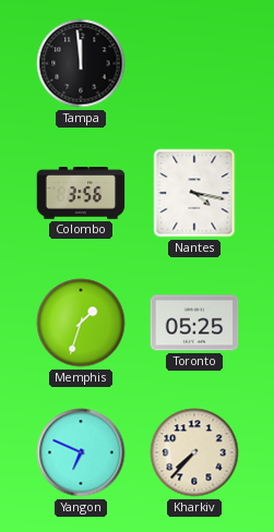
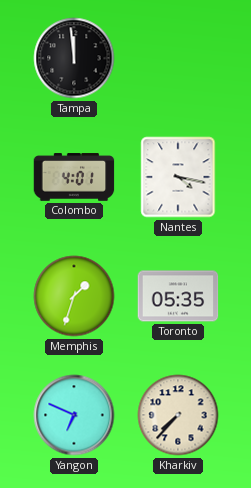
Colombo: 3:56 -> 4:01 (74, 177)
Toronto: 05:25 -> 05:35 (178, 296)
